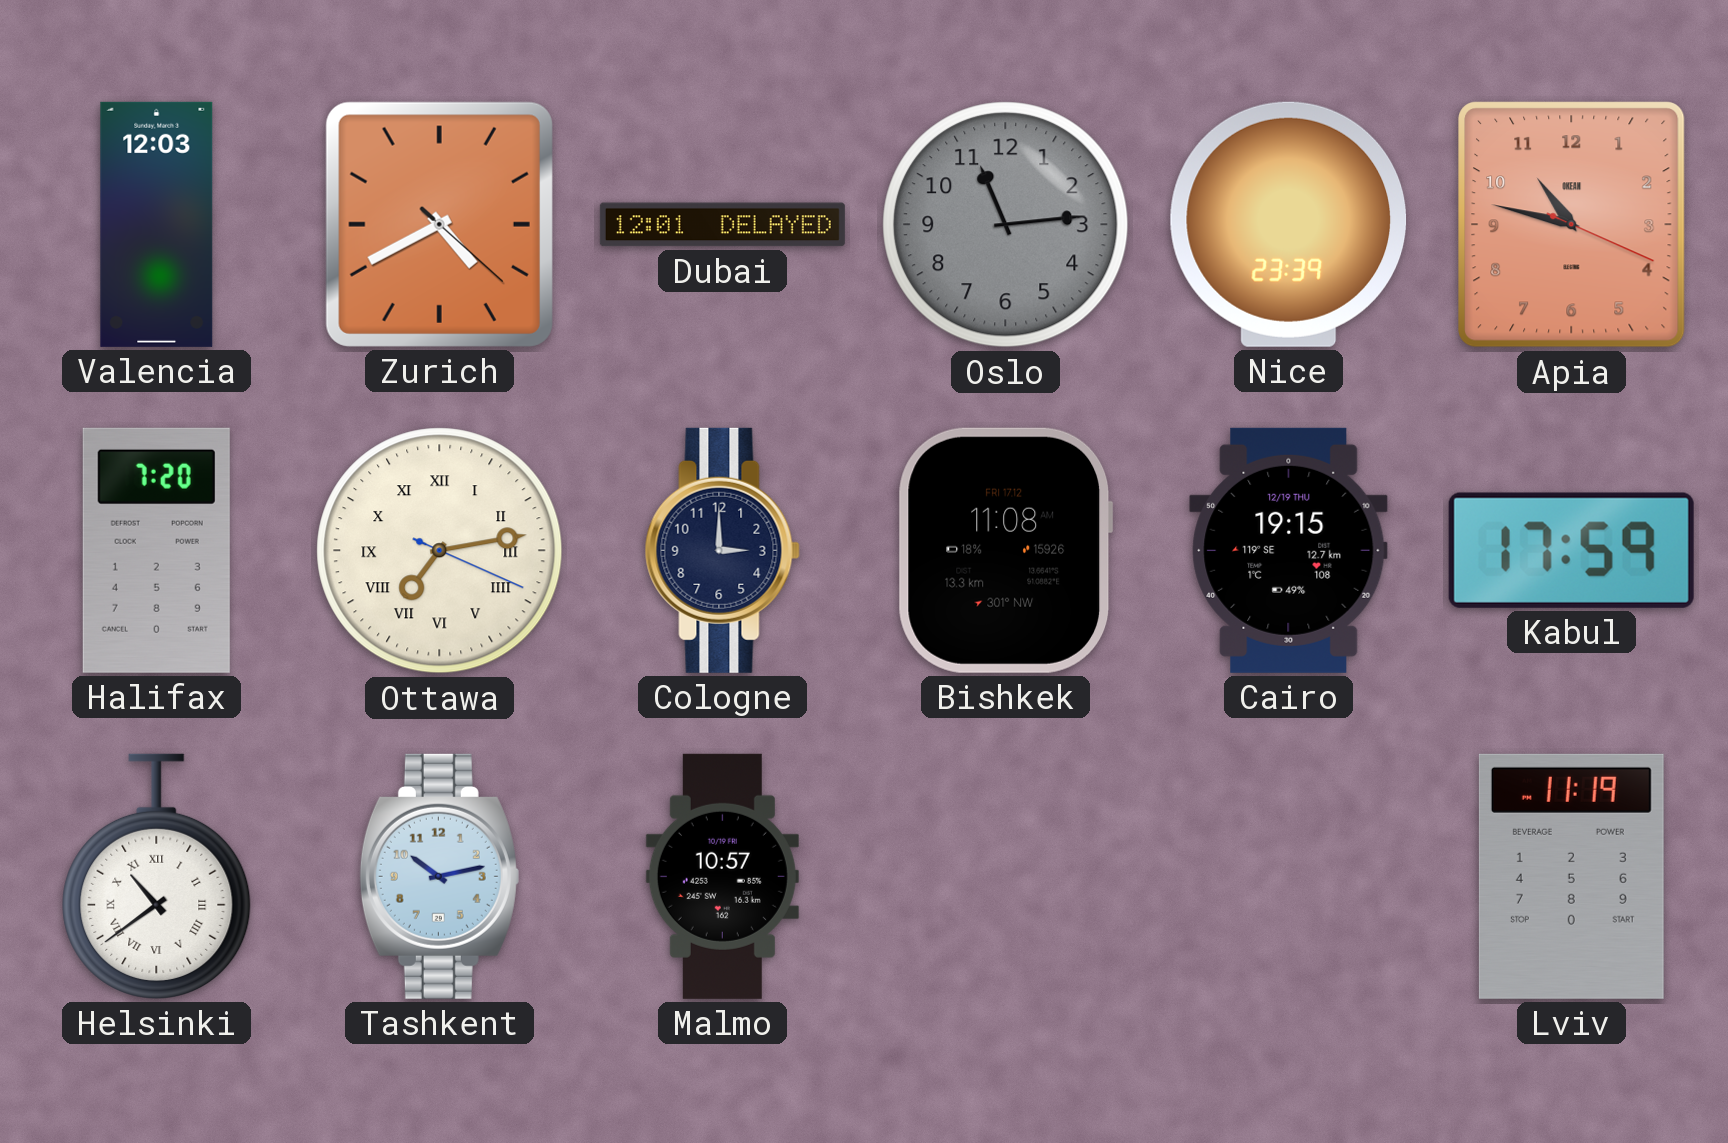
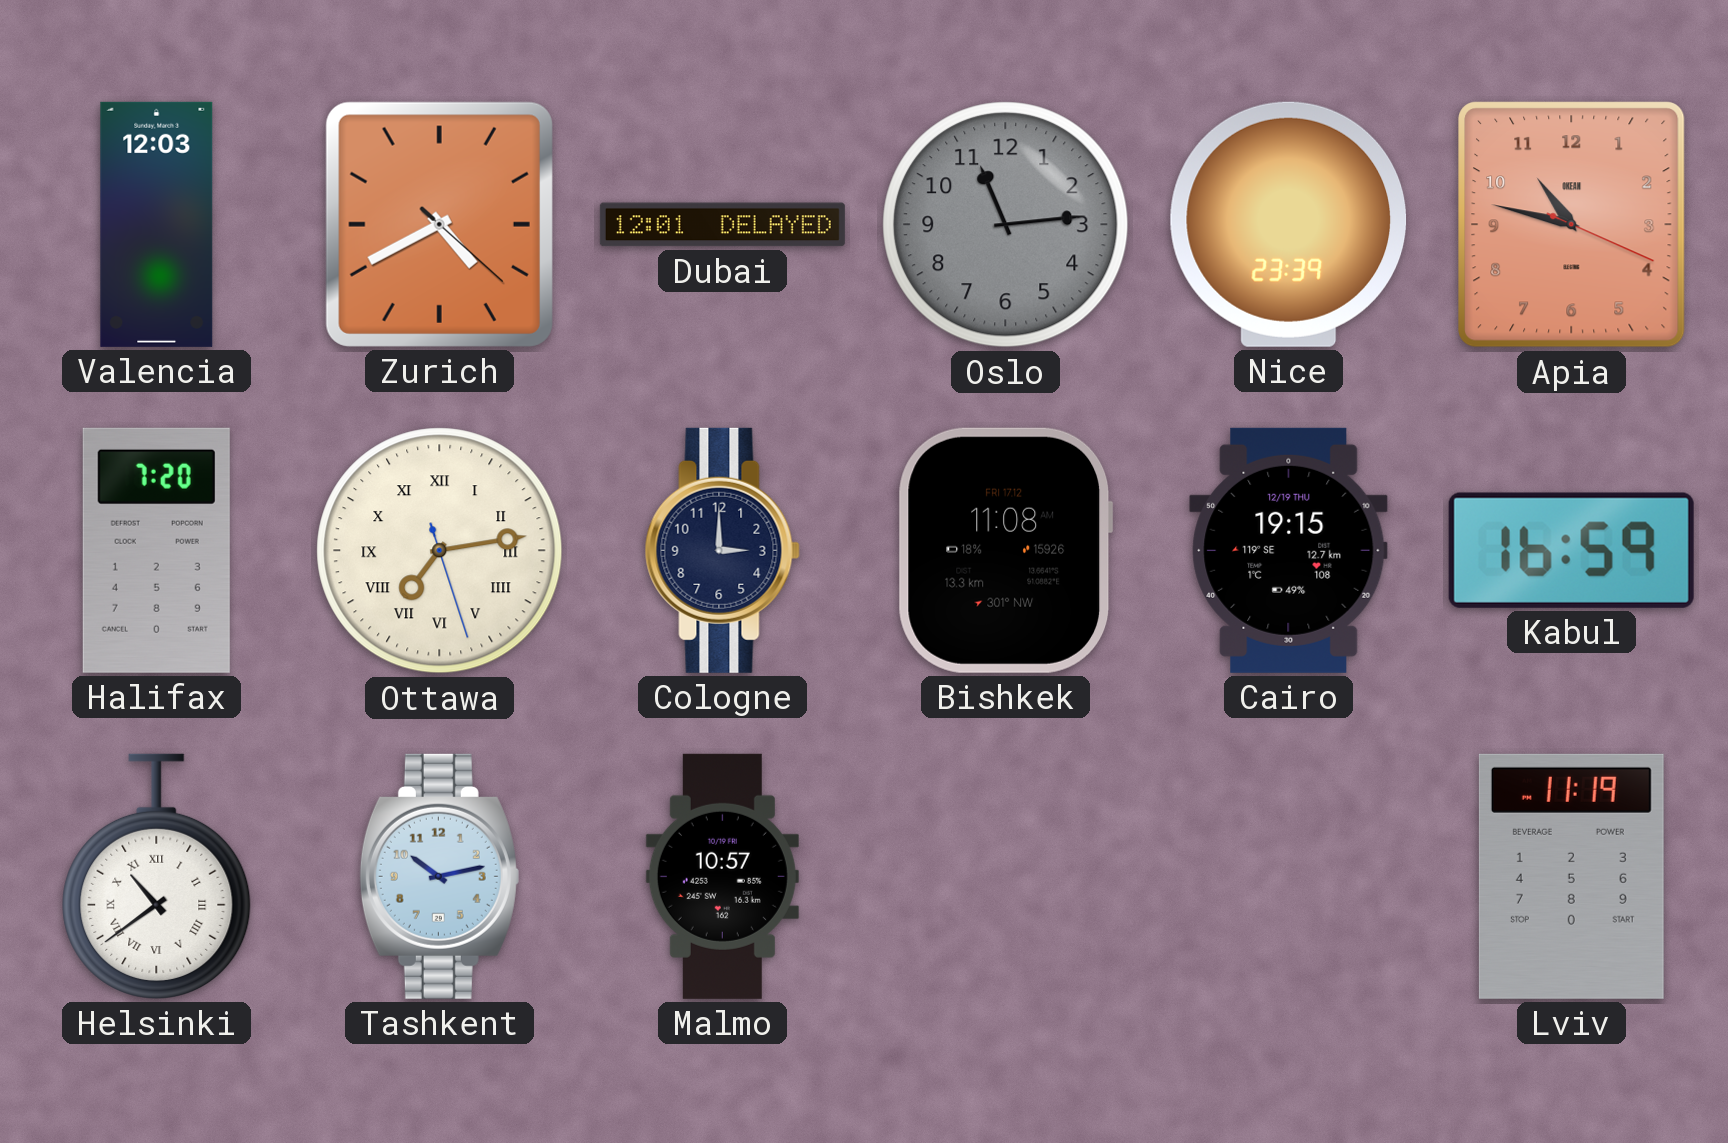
Ottawa: 7:13:19 -> 7:13:27 (440, 551)
Kabul: 17:59 -> 16:59 (1571, 550)
